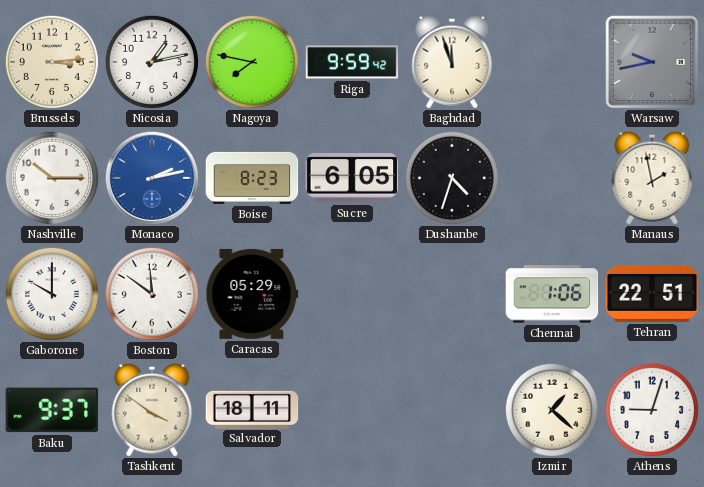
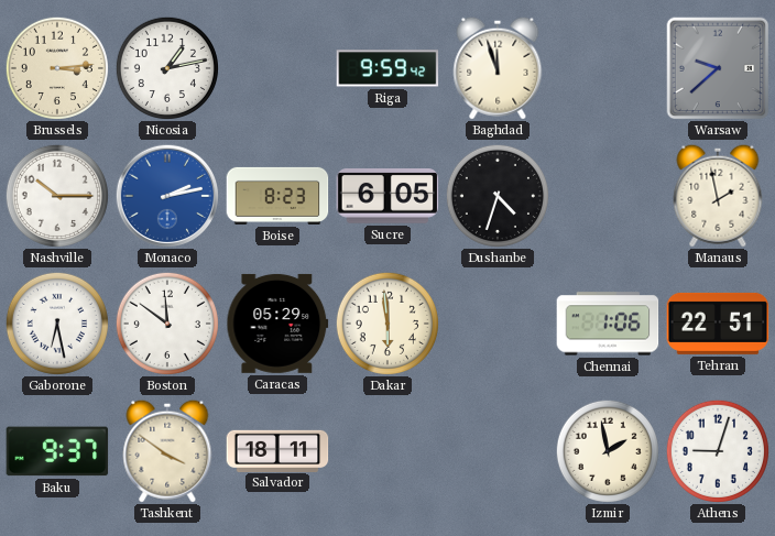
Nagoya: 7:47 -> none (252, 62)
Warsaw: 9:43 -> 9:38 (718, 68)
Gaborone: 10:00 -> 6:28 (57, 324)
Dakar: none -> 5:59 (387, 324)
Izmir: 1:22 -> 1:58 (608, 451)
